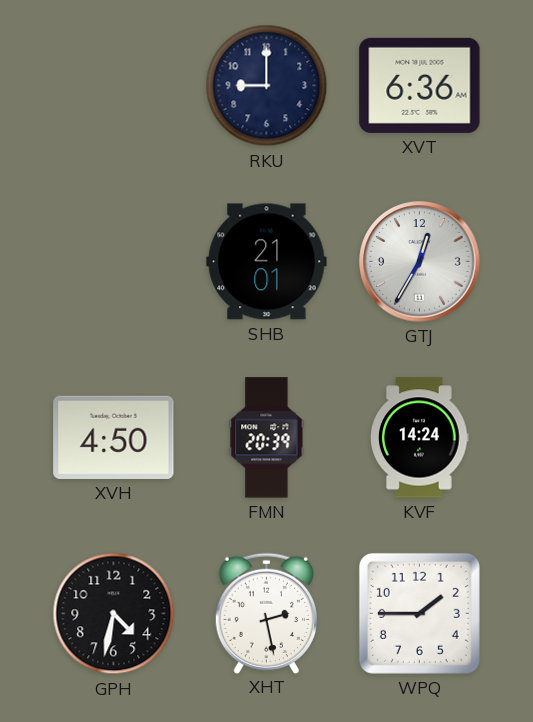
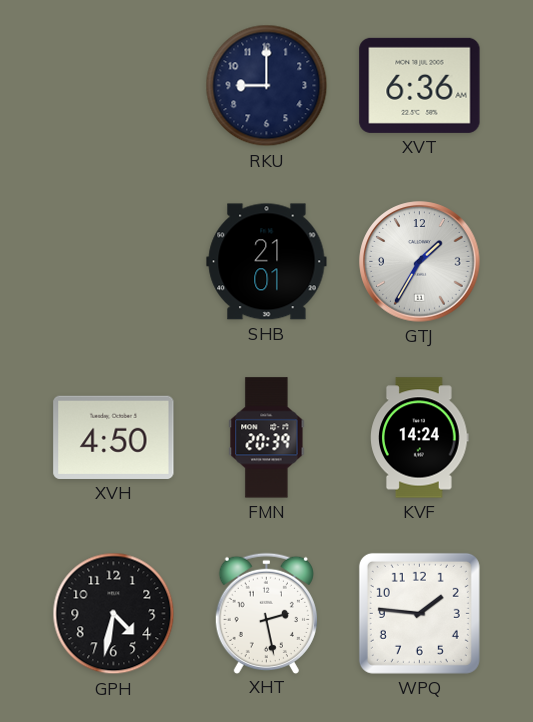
GTJ: 12:35 -> 1:35 (420, 262)
WPQ: 1:45 -> 1:46 (419, 613)
